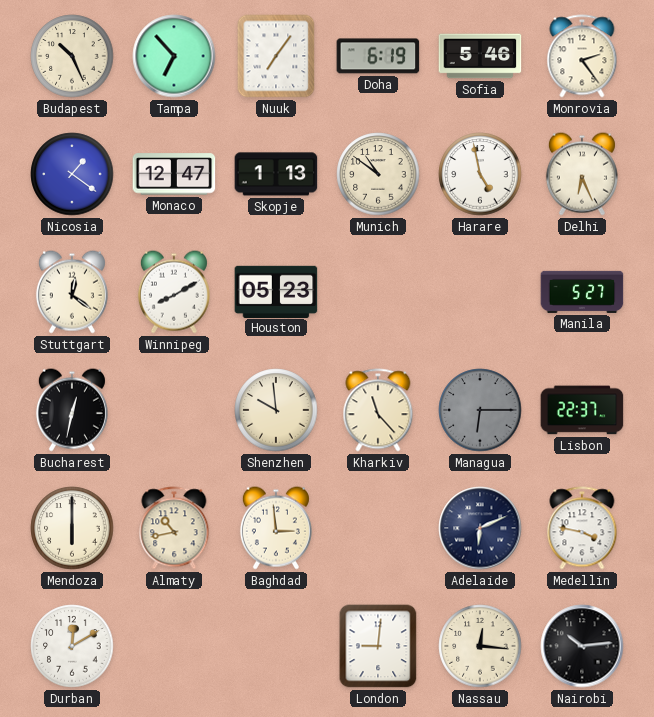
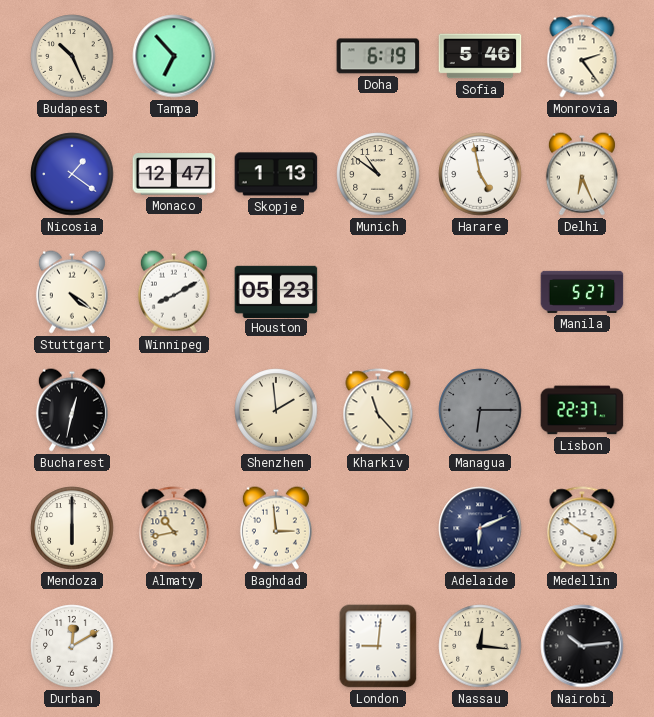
Nuuk: 7:06 -> none (276, 56)
Stuttgart: 12:21 -> 4:21 (72, 292)
Shenzhen: 9:59 -> 1:59 (276, 410)
Medellin: 3:47 -> 3:51 (582, 528)
